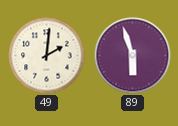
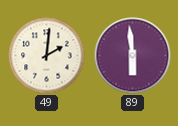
89: 5:57 -> 5:59 (133, 56)
